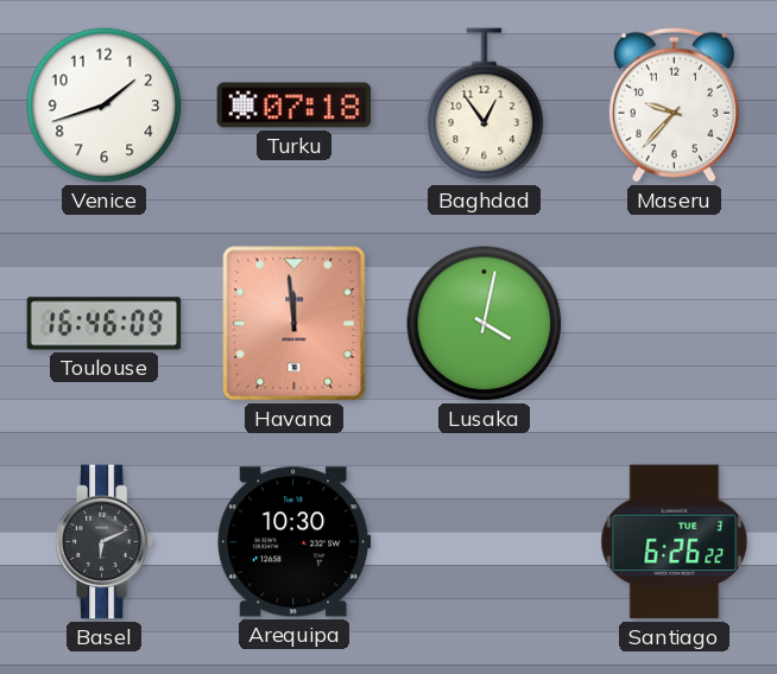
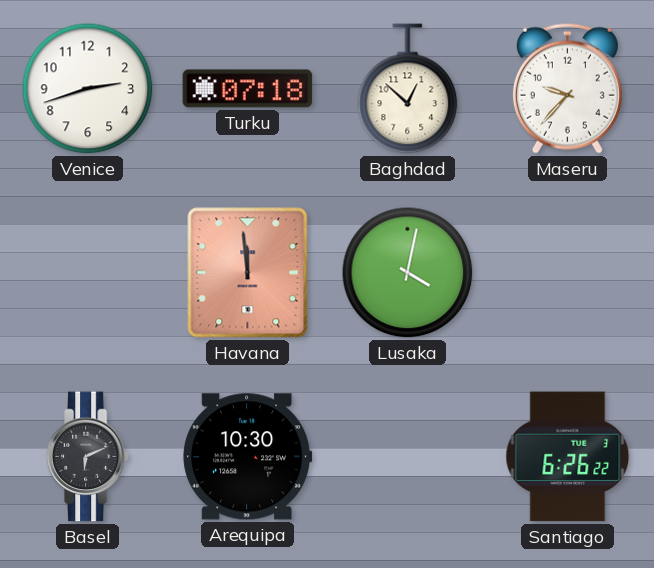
Venice: 1:42 -> 2:42 (88, 89)
Baghdad: 12:54 -> 12:52 (408, 89)
Toulouse: 16:46 -> none (105, 324)
